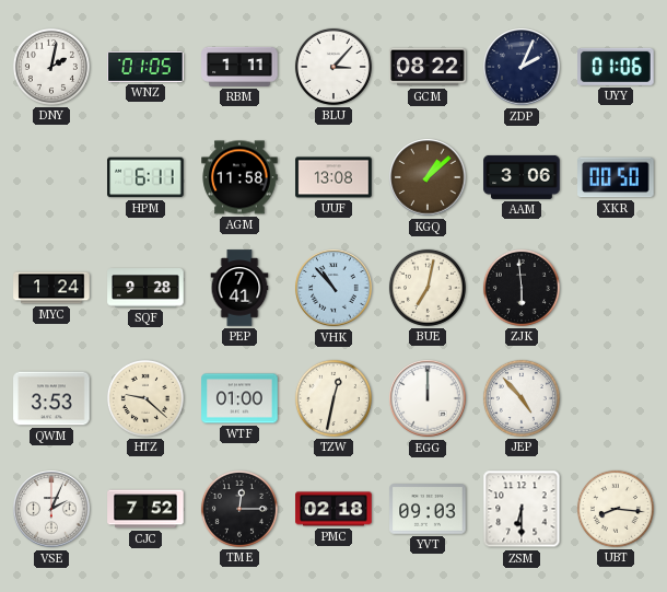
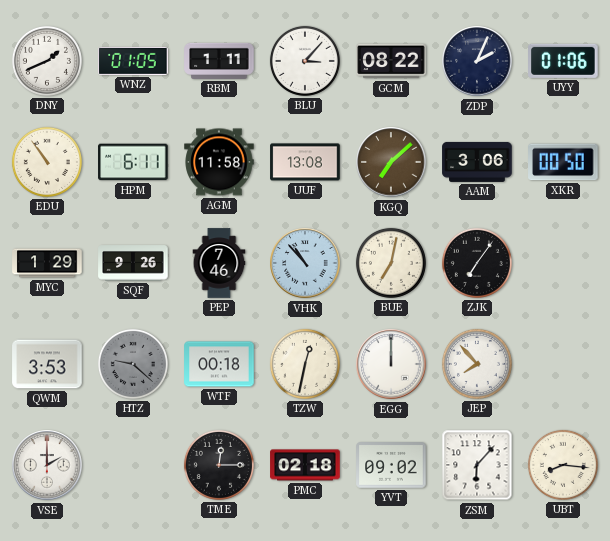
DNY: 2:02 -> 1:41 (47, 61)
EDU: none -> 10:54 (47, 162)
KGQ: 1:08 -> 7:08 (391, 162)
MYC: 1:24 -> 1:29 (47, 263)
SQF: 9:28 -> 9:26 (133, 263)
PEP: 7:41 -> 7:46 (219, 263)
ZJK: 5:59 -> 7:06 (477, 263)
HTZ dial: cream -> grey (133, 364)
WTF: 01:00 -> 00:18 (219, 364)
JEP: 4:53 -> 7:53 (477, 364)
VSE: 2:04 -> 2:00 (47, 465)
CJC: 7:52 -> none (145, 509)
YVT: 09:03 -> 09:02 (391, 465)
ZSM: 6:30 -> 6:07 (477, 465)
